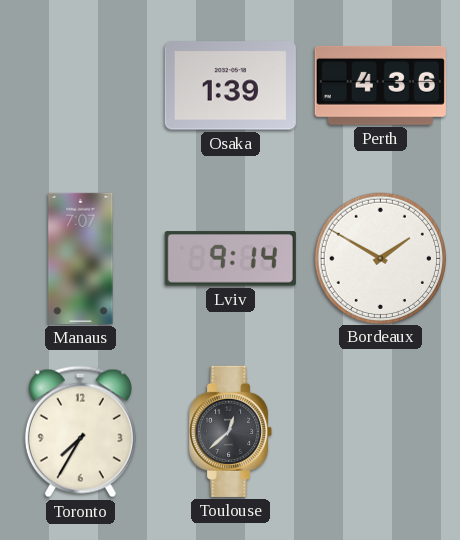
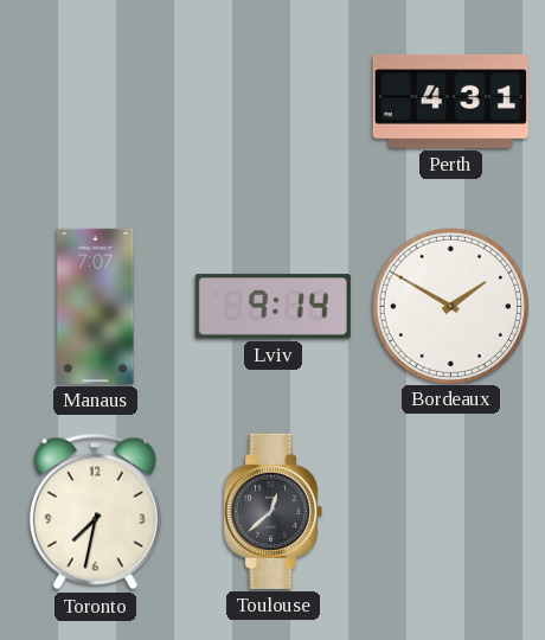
Osaka: 1:39 -> none (230, 86)
Perth: 4:36 -> 4:31 (450, 101)
Toronto: 7:35 -> 7:32 (95, 512)
